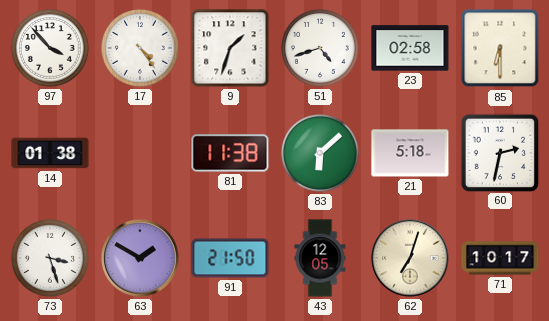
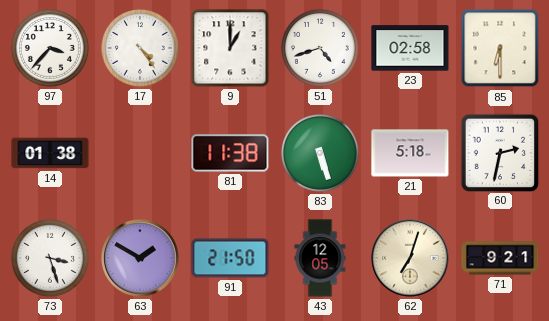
97: 3:53 -> 3:37 (50, 48)
9: 1:33 -> 1:00 (230, 48)
83: 6:08 -> 5:27 (320, 153)
71: 10:17 -> 9:21 (500, 258)
